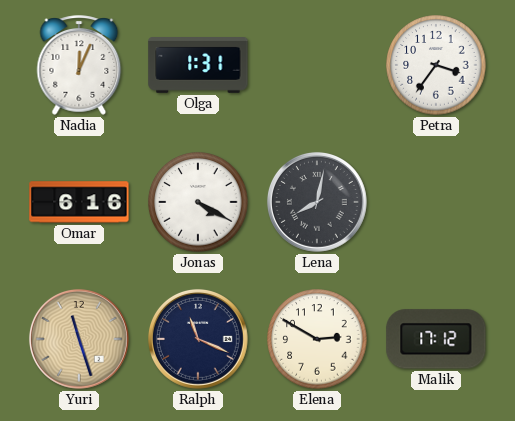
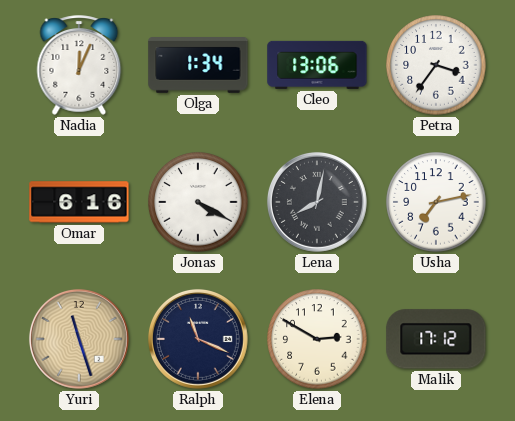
Olga: 1:31 -> 1:34 (198, 66)
Cleo: none -> 13:06 (317, 65)
Usha: none -> 7:13 (436, 202)
